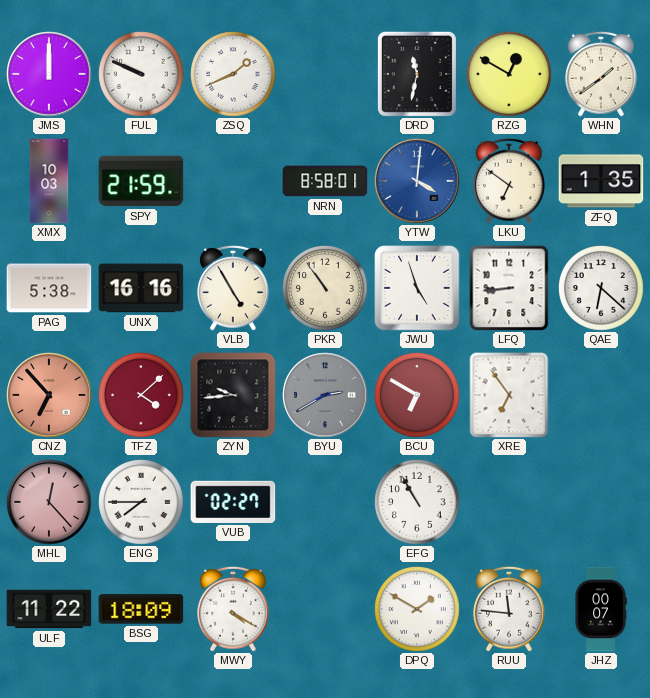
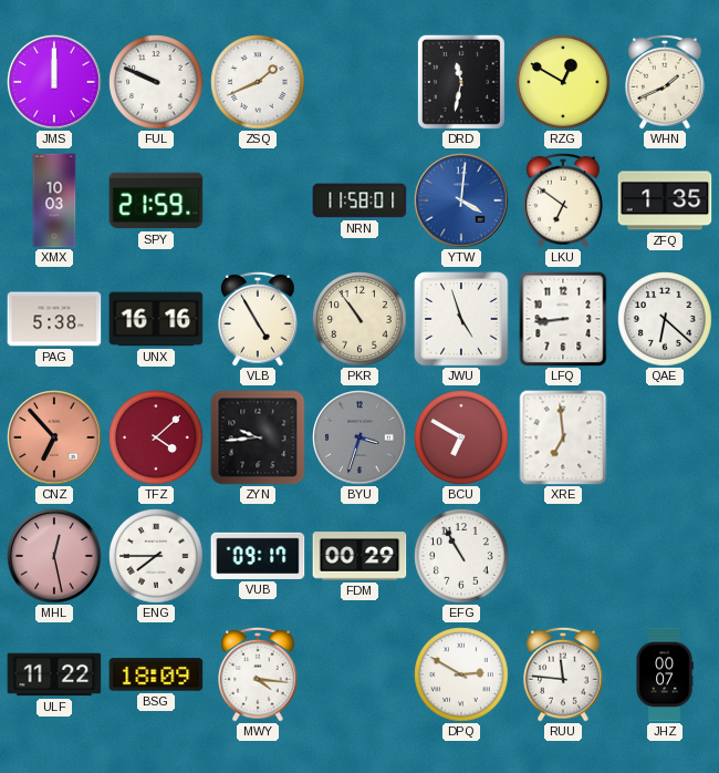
WHN: 1:39 -> 1:41 (666, 82)
NRN: 8:58 -> 11:58 (359, 200)
BYU: 2:40 -> 3:33 (359, 437)
XRE: 6:54 -> 6:59 (563, 437)
MHL: 12:23 -> 12:28 (54, 556)
VUB: 02:27 -> 09:17 (258, 556)
FDM: none -> 00:29 (359, 556)
MWY: 4:20 -> 4:16 (259, 674)
DPQ: 1:50 -> 2:50 (461, 674)
